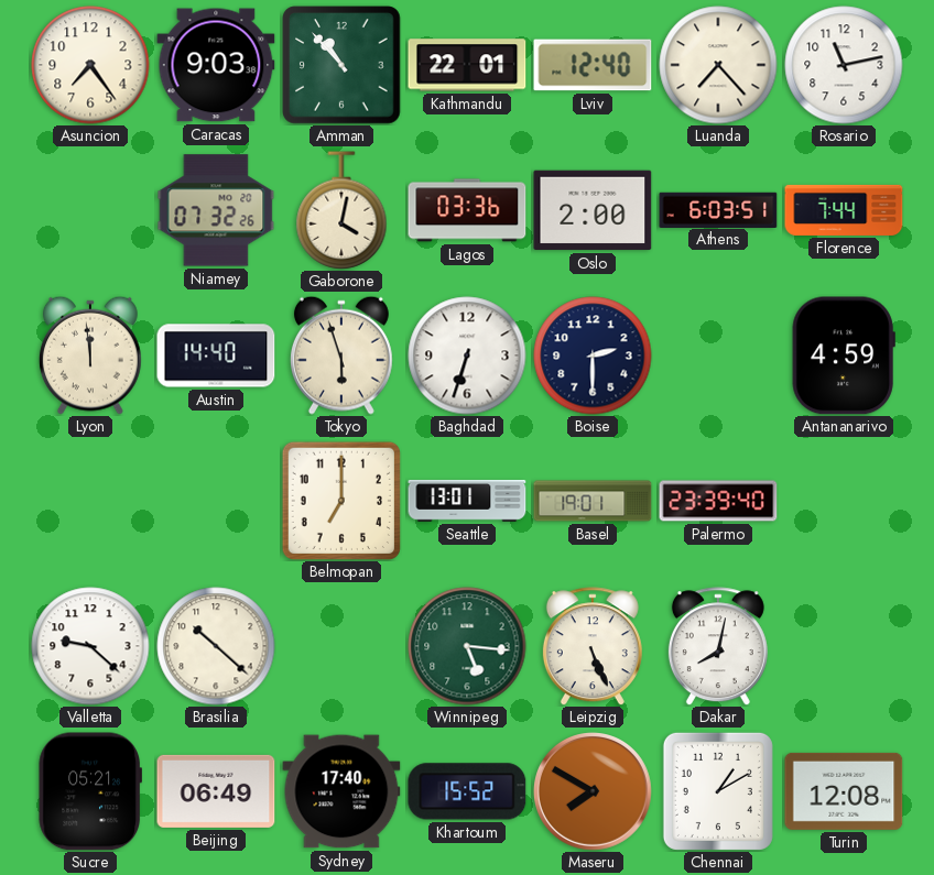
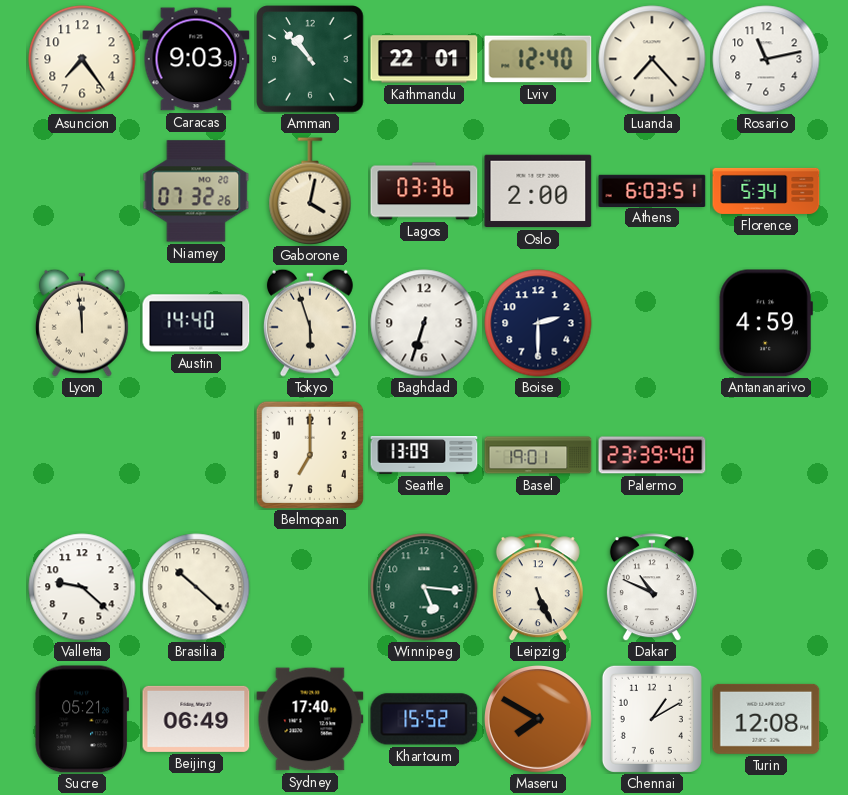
Florence: 7:44 -> 5:34 (766, 191)
Seattle: 13:01 -> 13:09 (424, 455)
Dakar: 8:02 -> 10:49 (652, 587)
